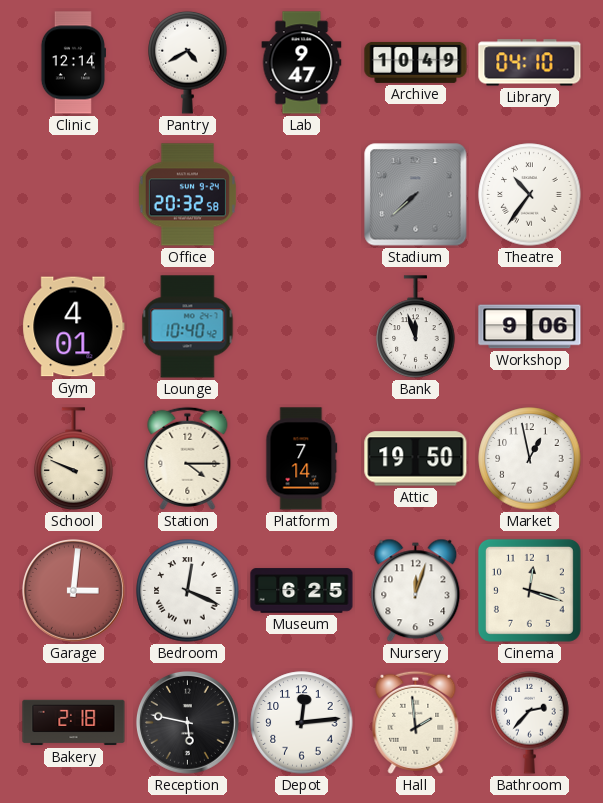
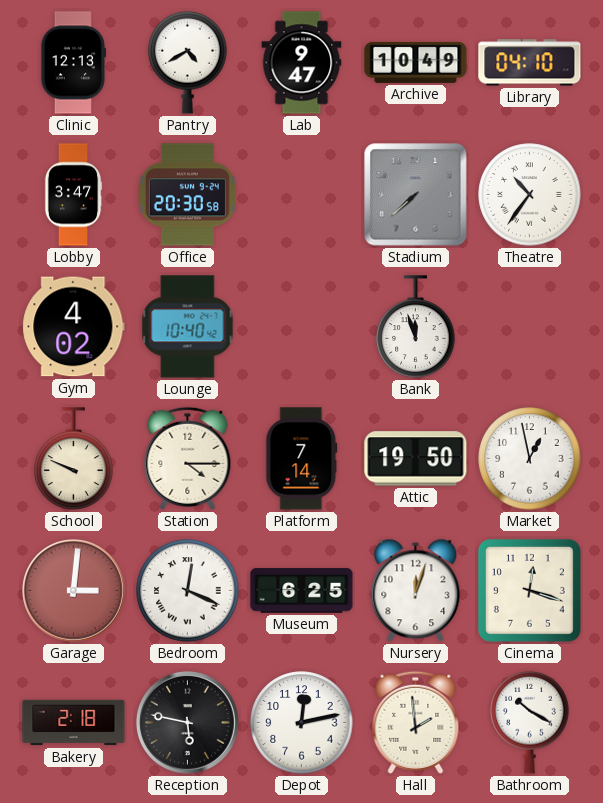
Clinic: 12:14 -> 12:13 (72, 63)
Lobby: none -> 3:47 (73, 195)
Office: 20:32 -> 20:30 (187, 195)
Gym: 4:01 -> 4:02 (74, 327)
Workshop: 9:06 -> none (530, 327)
Depot: 12:14 -> 12:13 (302, 723)
Bathroom: 2:37 -> 10:20 (530, 722)
